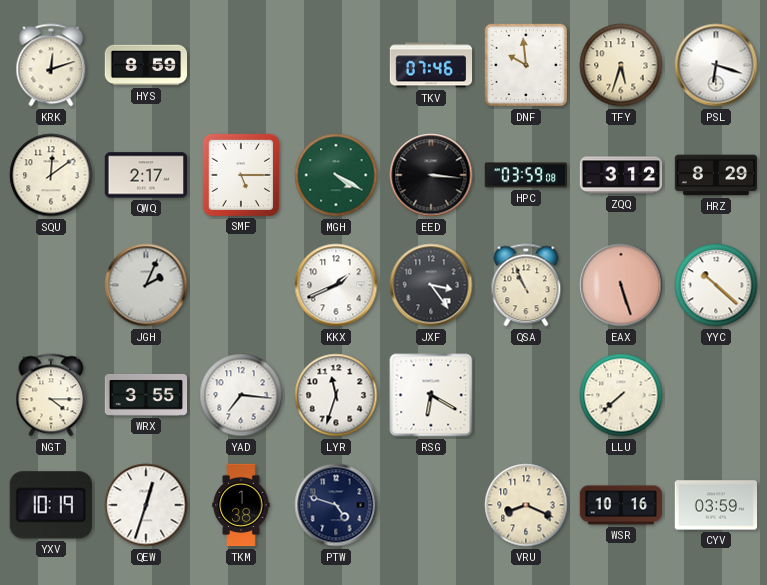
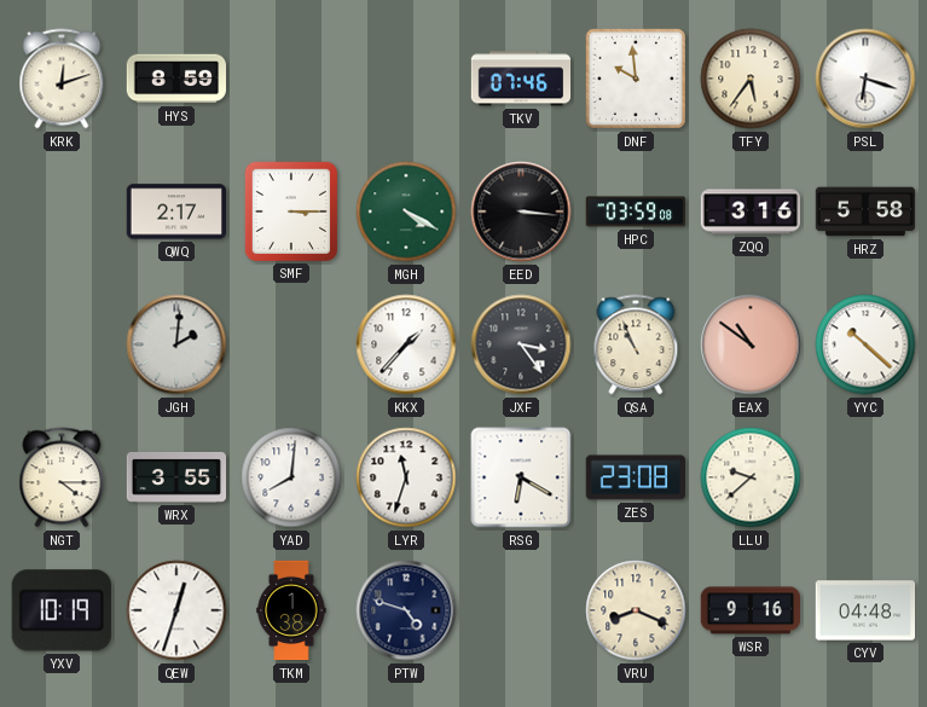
TFY: 5:33 -> 5:36 (751, 79)
SQU: 12:09 -> none (51, 175)
SMF: 5:15 -> 3:15 (290, 210)
ZQQ: 3:12 -> 3:16 (751, 211)
HRZ: 8:29 -> 5:58 (865, 211)
JGH: 2:04 -> 2:01 (176, 344)
KKX: 1:41 -> 1:37 (406, 344)
EAX: 5:27 -> 10:51 (751, 344)
YAD: 7:16 -> 8:01 (291, 477)
ZES: none -> 23:08 (635, 477)
LLU: 7:38 -> 9:38 (751, 477)
WSR: 10:16 -> 9:16 (751, 610)
CYV: 03:59 -> 04:48 (865, 610)
